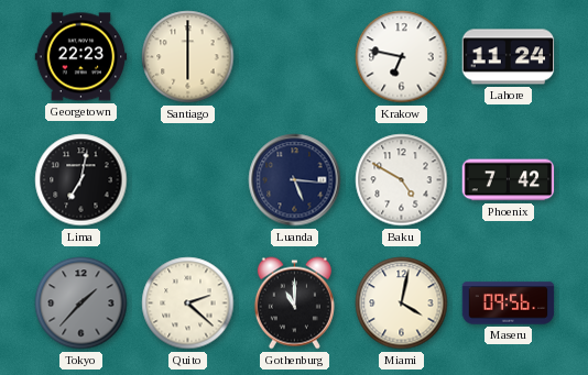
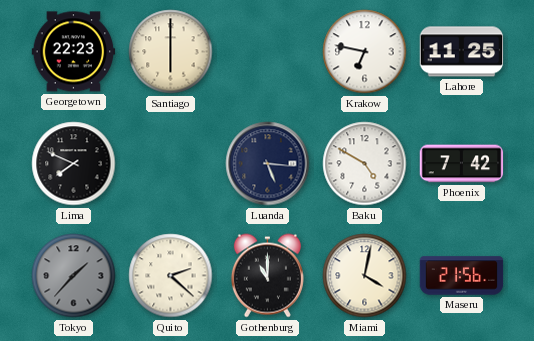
Lahore: 11:24 -> 11:25 (462, 52)
Lima: 7:02 -> 7:49 (74, 164)
Maseru: 09:56 -> 21:56 (462, 276)
